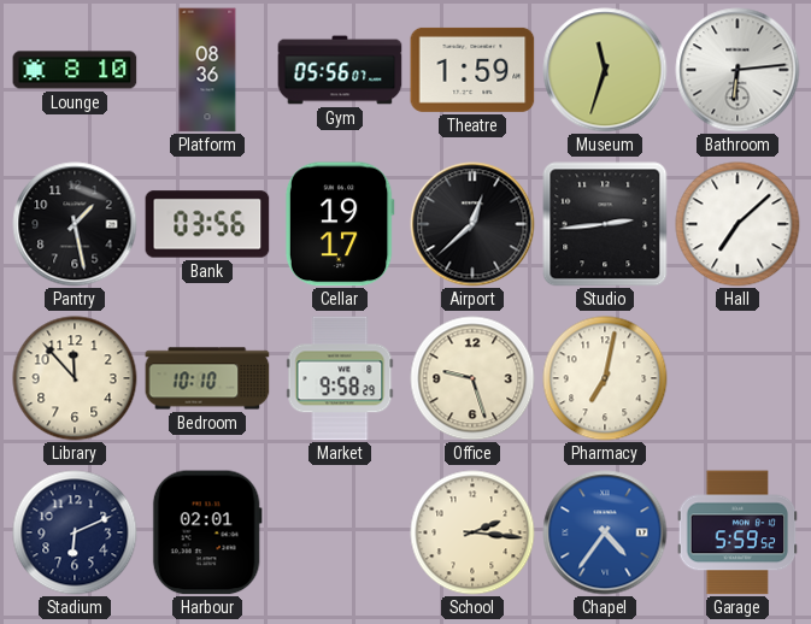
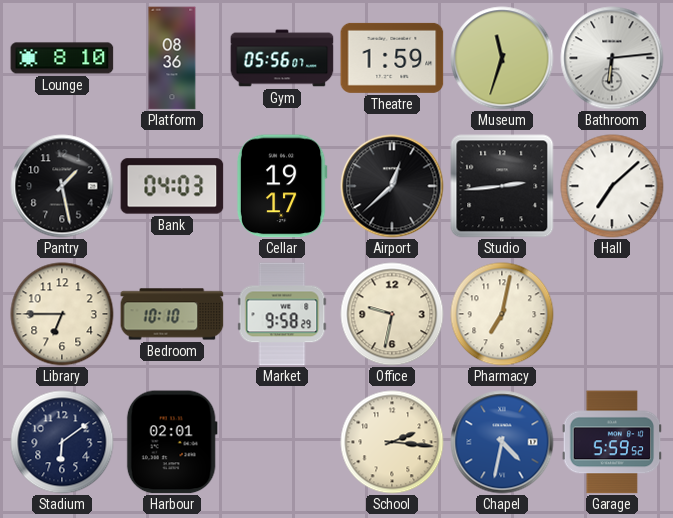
Bank: 03:56 -> 04:03 (172, 186)
Library: 11:53 -> 6:45 (62, 314)
Office: 9:27 -> 9:32 (392, 314)
Stadium: 6:11 -> 6:09 (62, 442)
Chapel: 4:36 -> 4:32 (502, 442)
